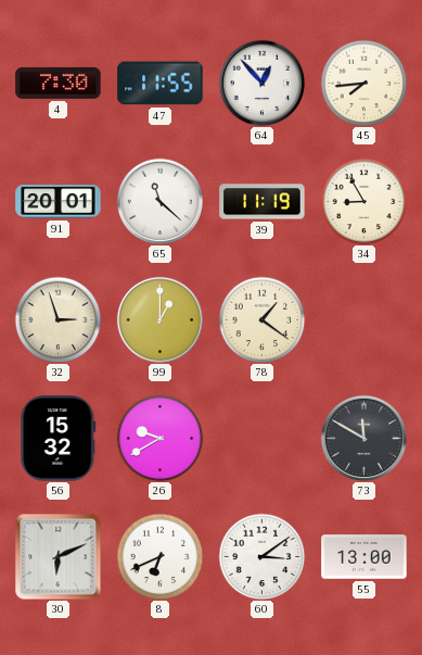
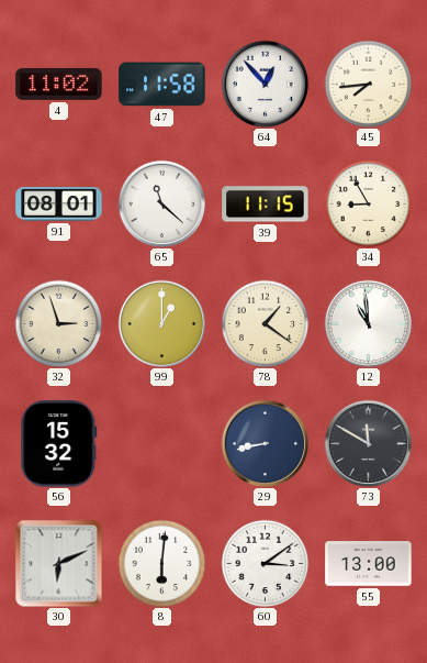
4: 7:30 -> 11:02 (59, 84)
47: 11:55 -> 11:58 (162, 85)
91: 20:01 -> 08:01 (59, 205)
39: 11:19 -> 11:15 (266, 205)
12: none -> 10:59 (368, 323)
26: 9:40 -> none (159, 438)
29: none -> 8:43 (265, 443)
8: 6:41 -> 6:01 (161, 563)
